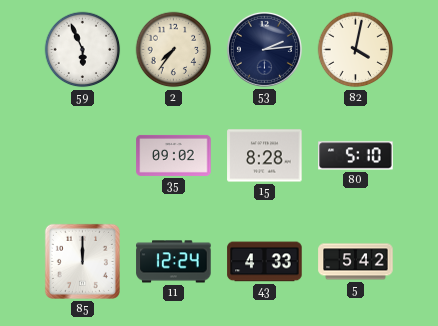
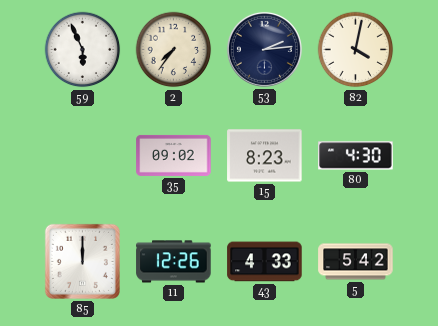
15: 8:28 -> 8:23 (265, 156)
80: 5:10 -> 4:30 (356, 156)
11: 12:24 -> 12:26 (174, 262)
